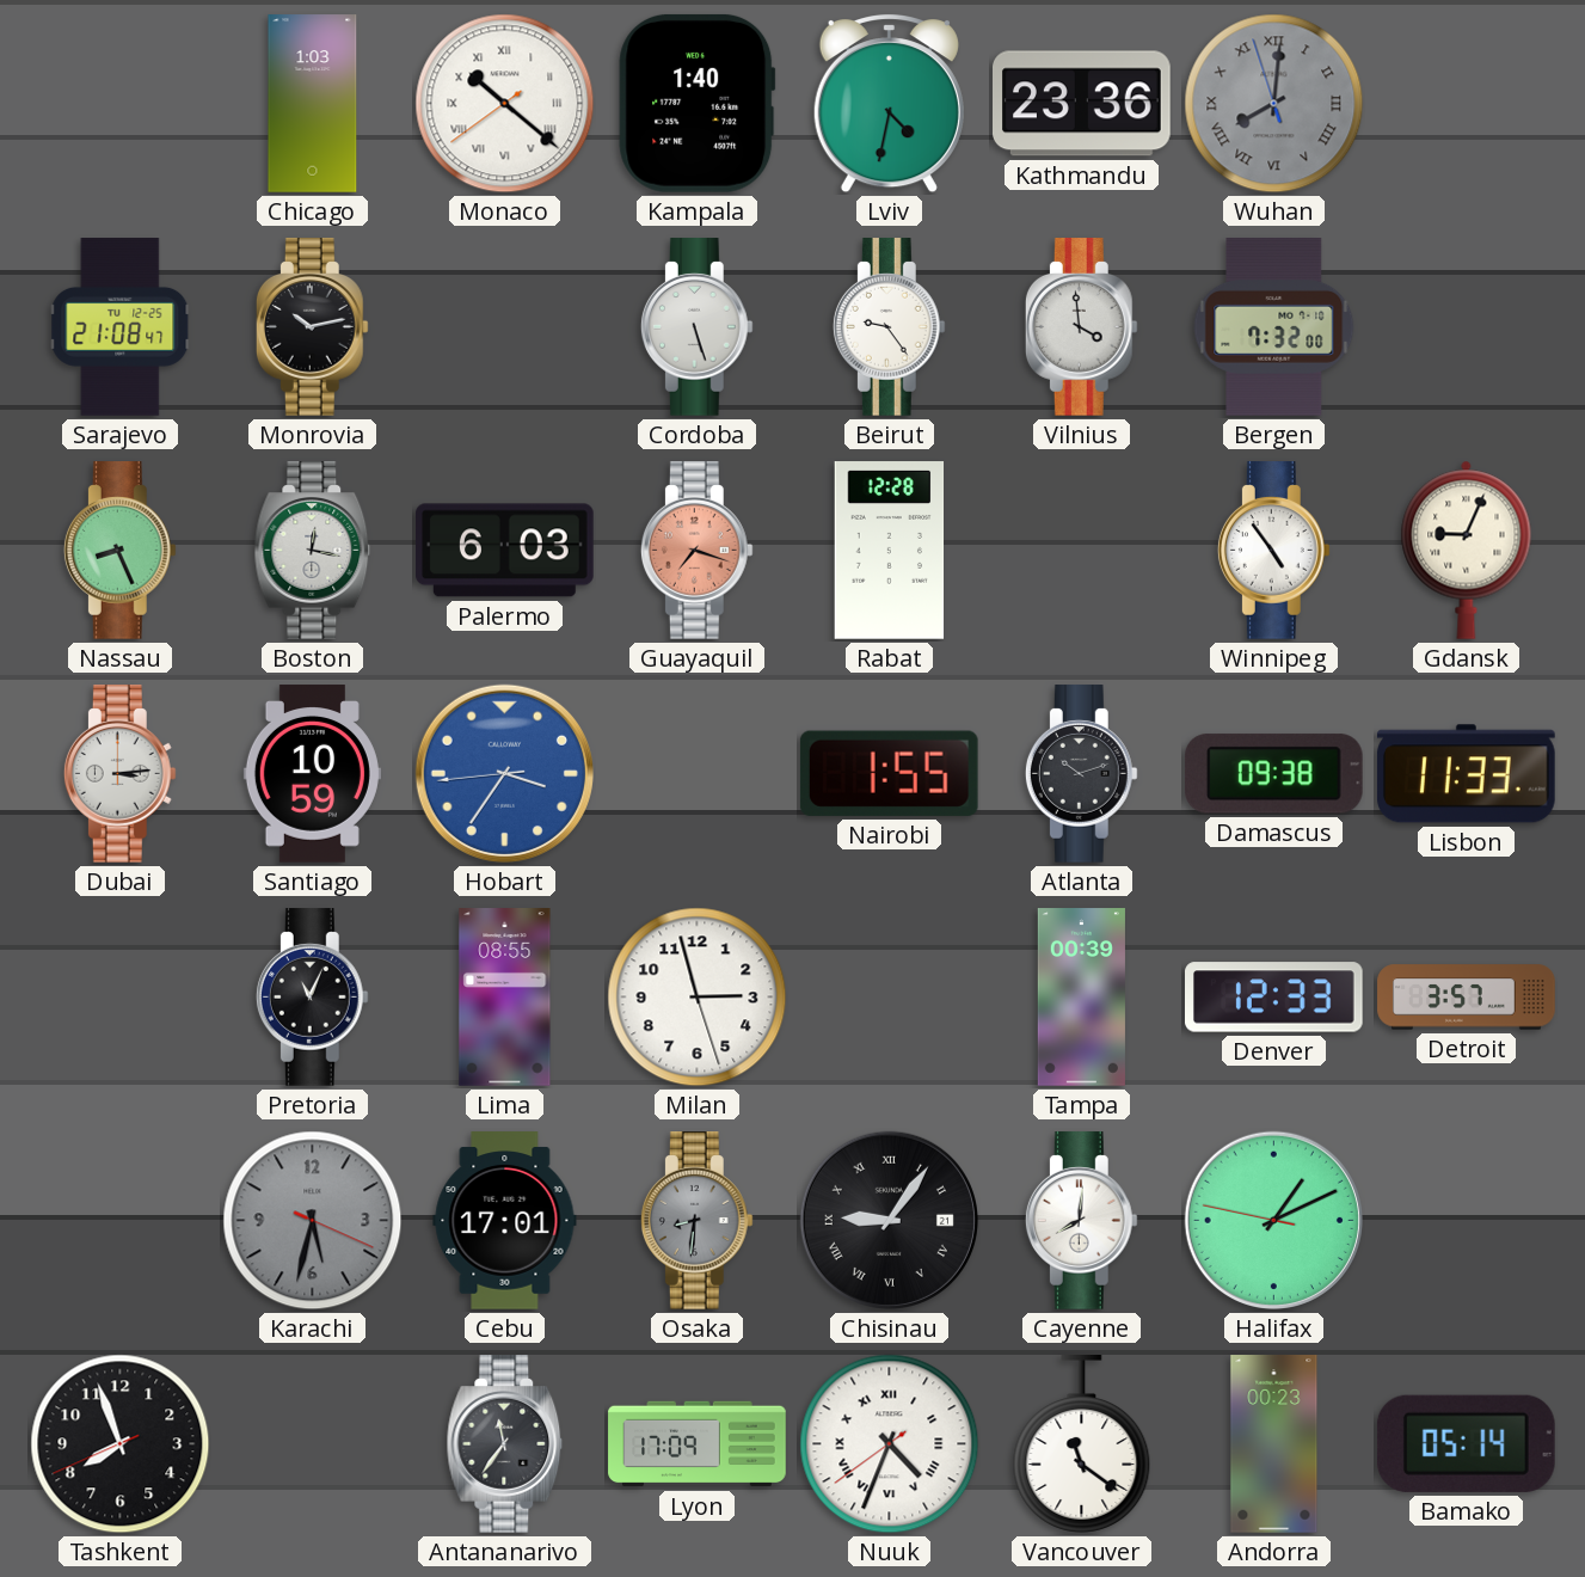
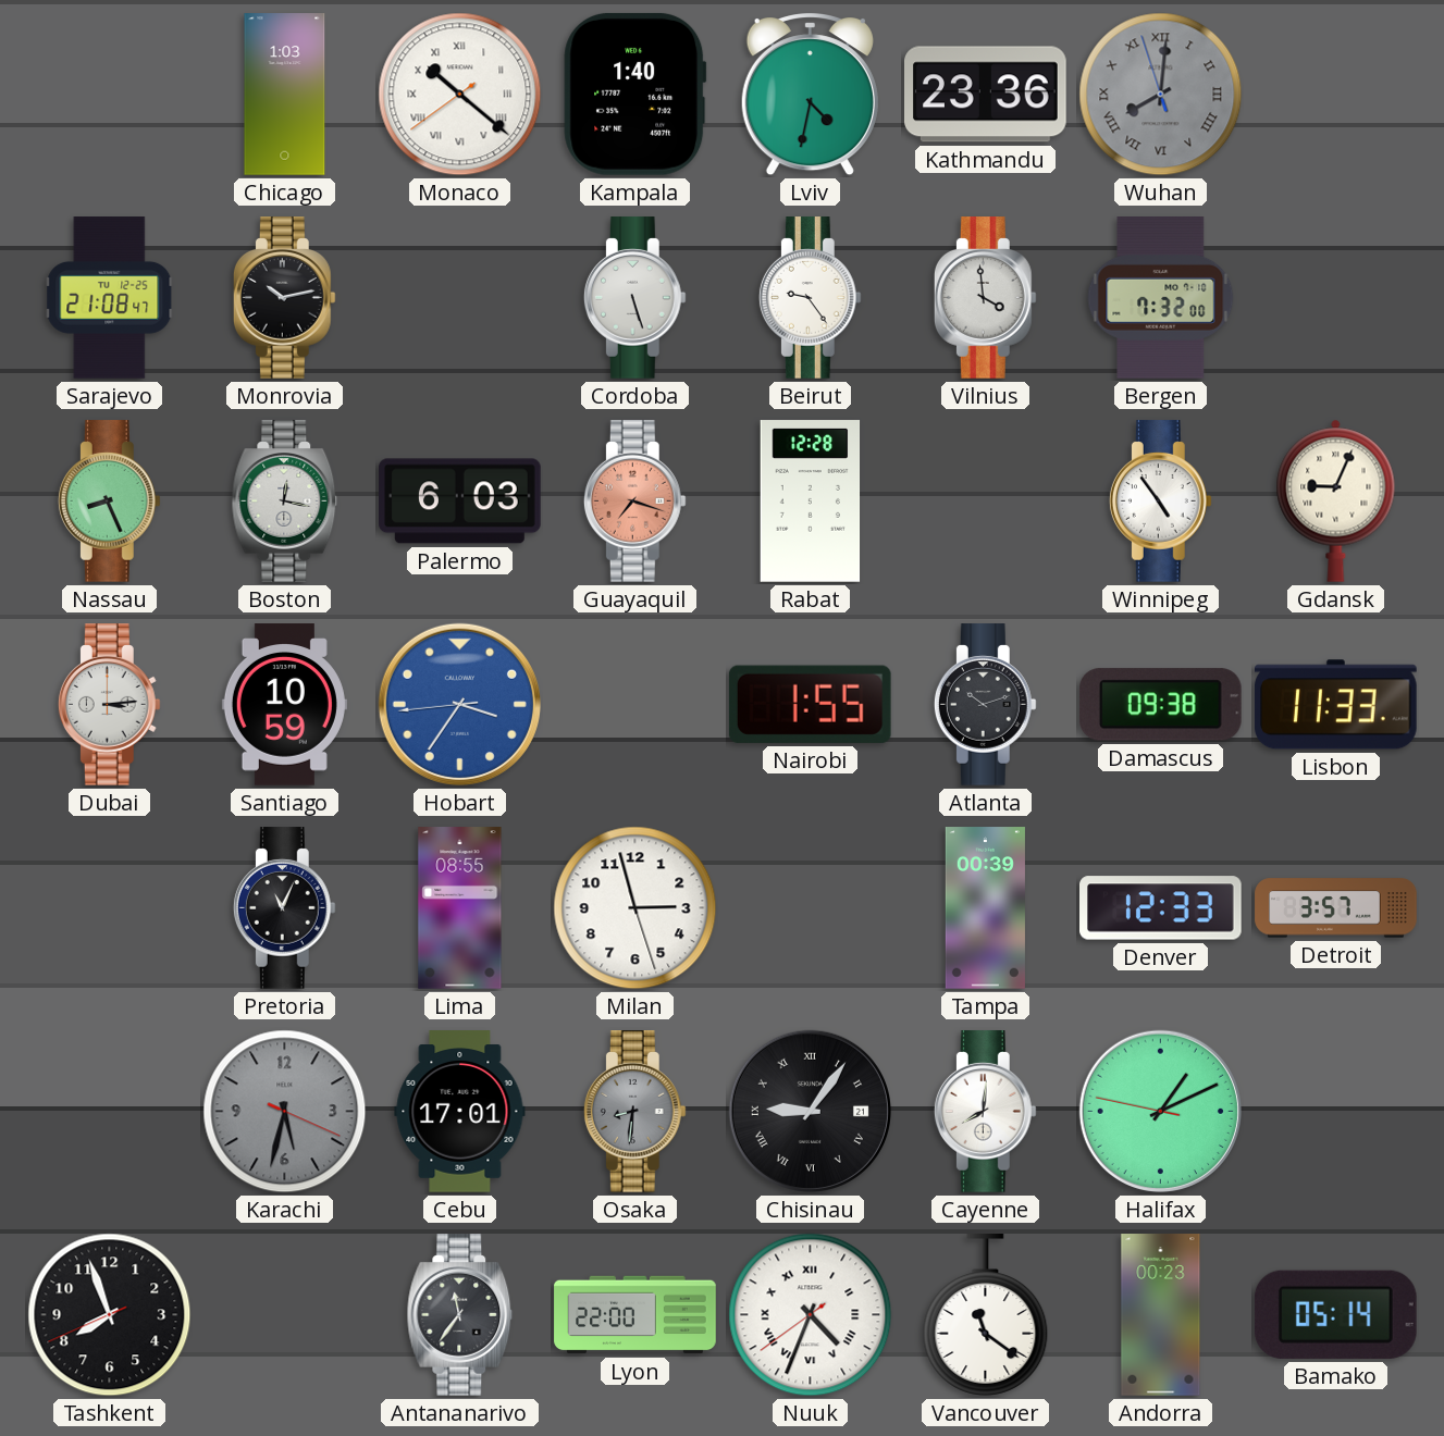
Lyon: 17:09 -> 22:00 (635, 1315)
